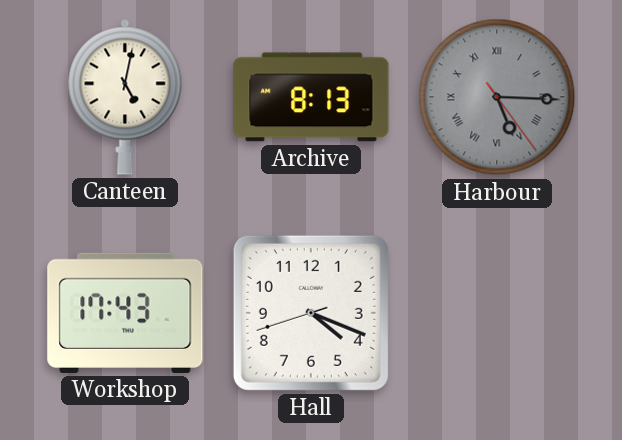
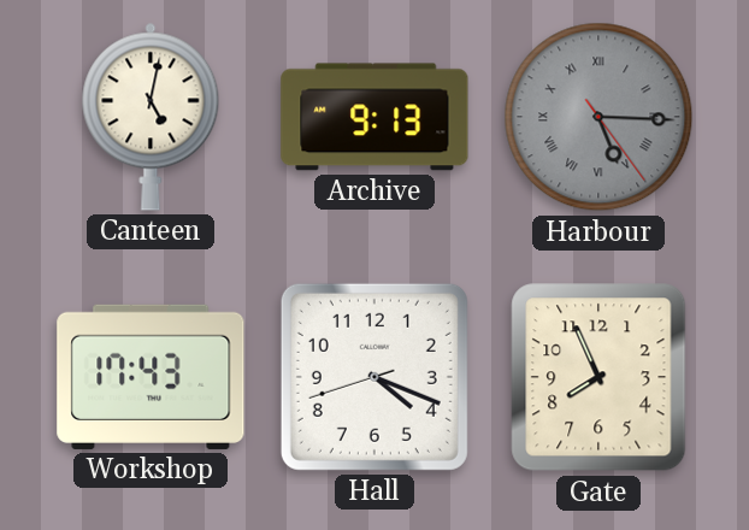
Archive: 8:13 -> 9:13 (374, 117)
Gate: none -> 7:56 (598, 377)
